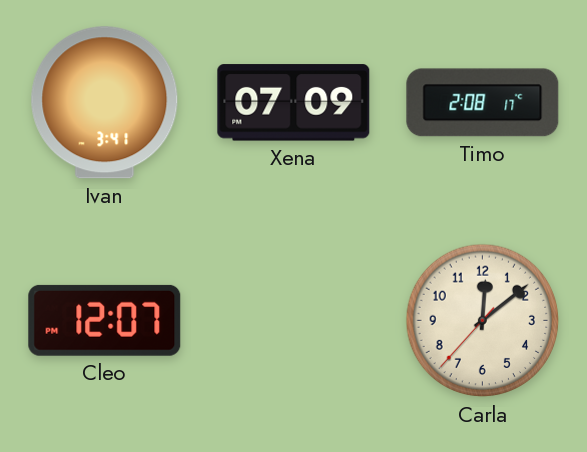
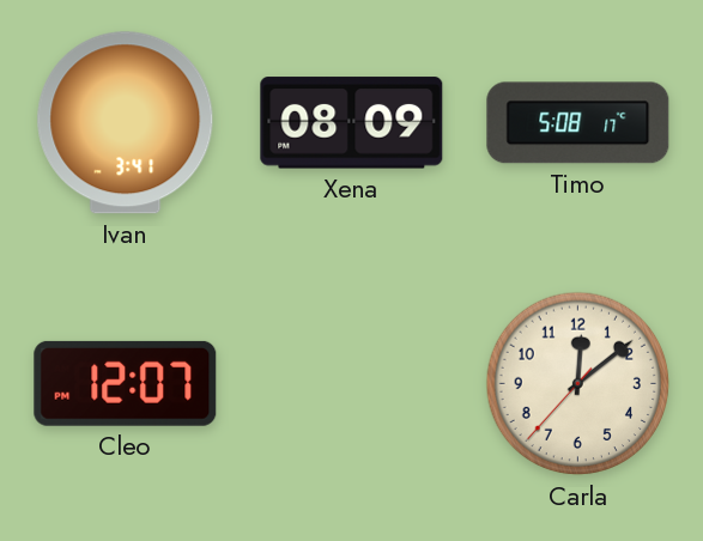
Xena: 07:09 -> 08:09 (352, 123)
Timo: 2:08 -> 5:08 (578, 123)
